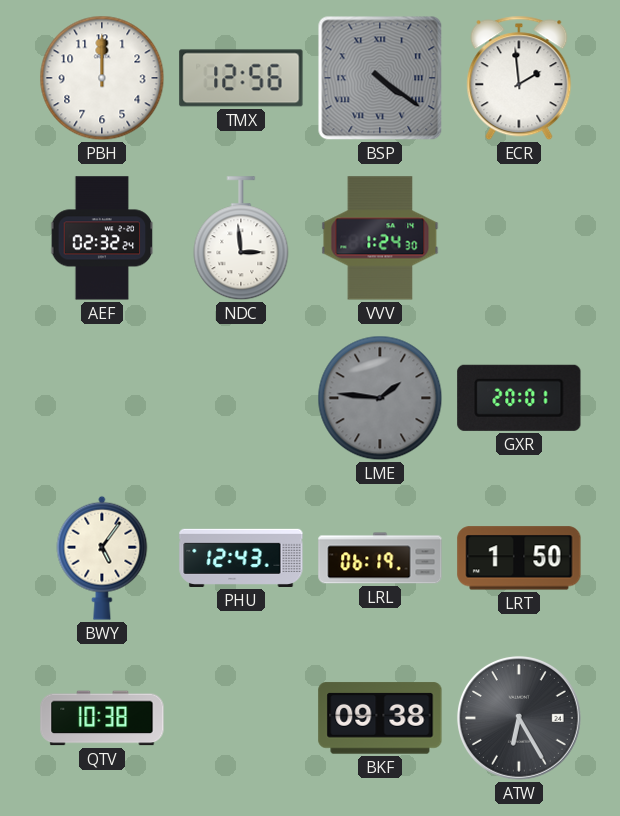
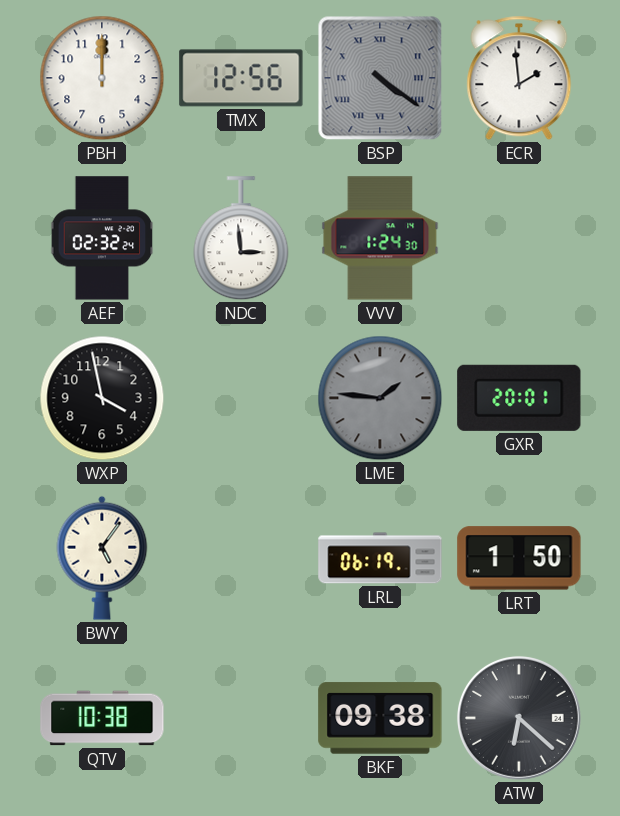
WXP: none -> 3:58 (102, 398)
PHU: 12:43 -> none (241, 558)
ATW: 6:25 -> 6:22 (519, 718)
